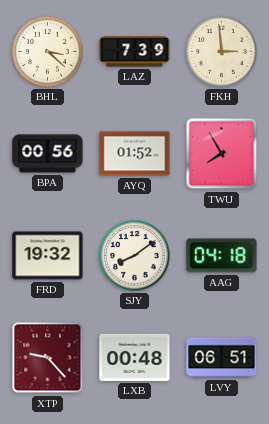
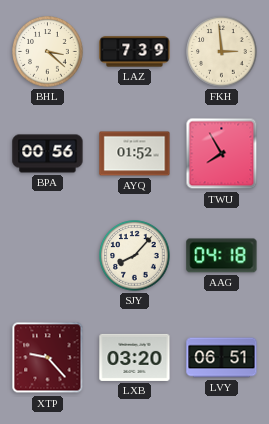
FRD: 19:32 -> none (48, 256)
SJY: 8:09 -> 8:07 (135, 256)
LXB: 00:48 -> 03:20 (135, 357)
